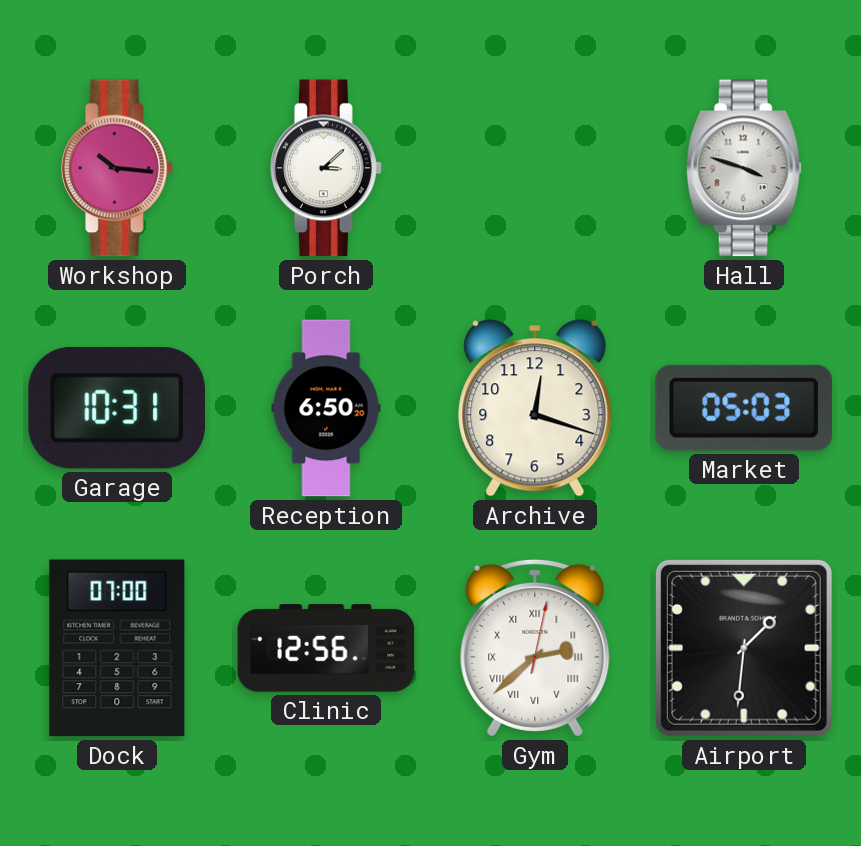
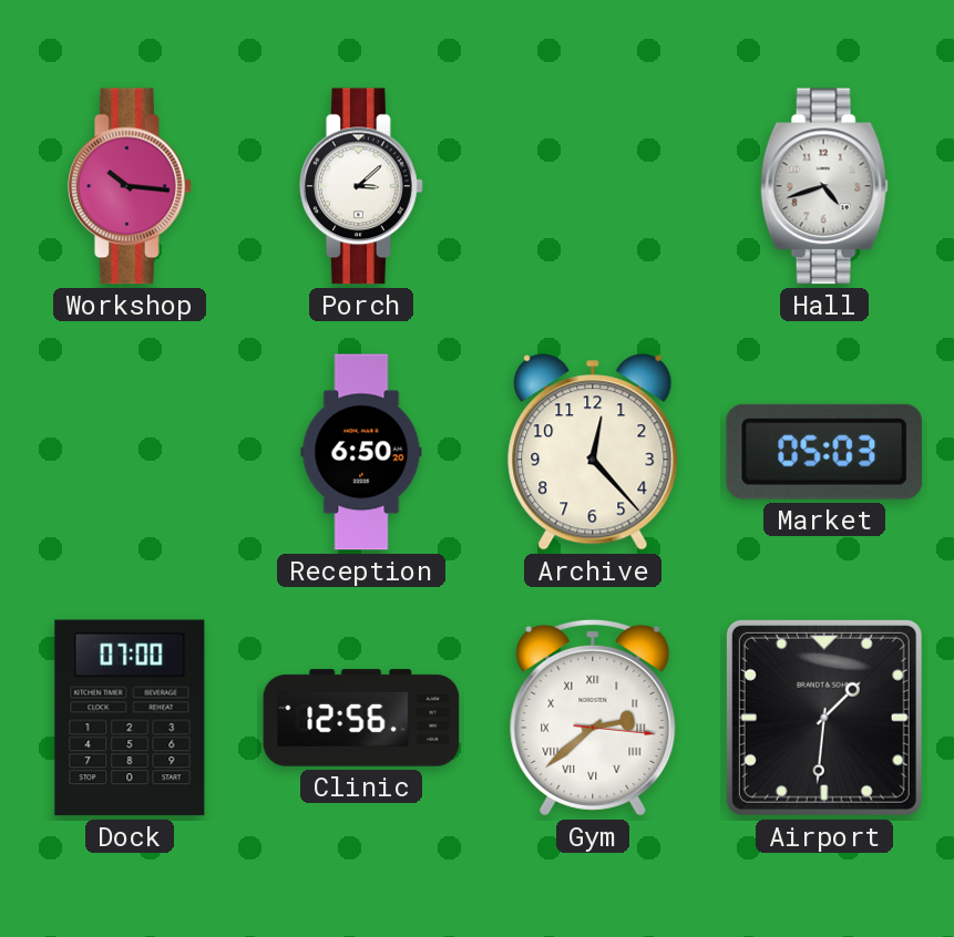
Hall: 3:48 -> 4:42 (824, 186)
Garage: 10:31 -> none (117, 408)
Archive: 12:18 -> 12:23 (593, 452)
Gym: 2:38:02 -> 2:38:16 (593, 718)
